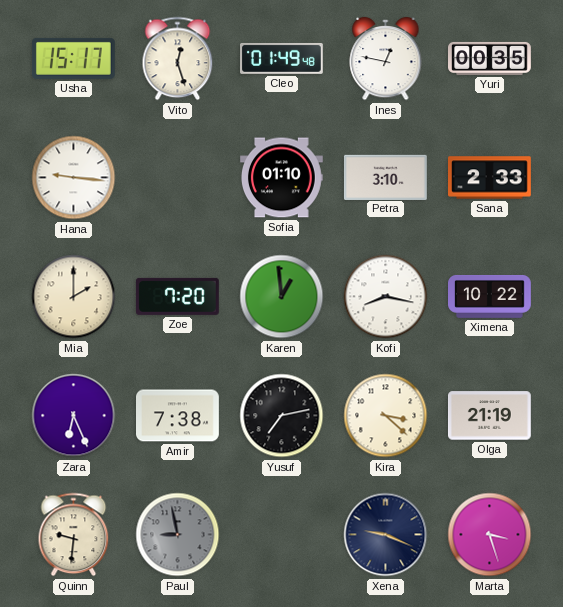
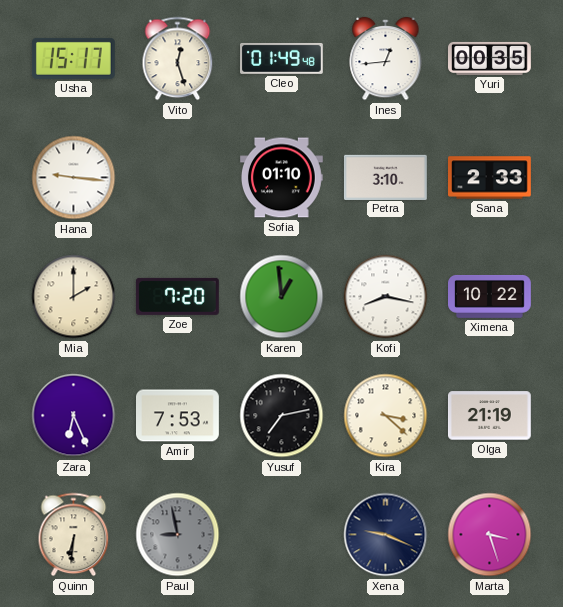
Ines: 12:47 -> 12:44 (386, 59)
Amir: 7:38 -> 7:53 (178, 416)
Quinn: 9:31 -> 6:31 (74, 535)
